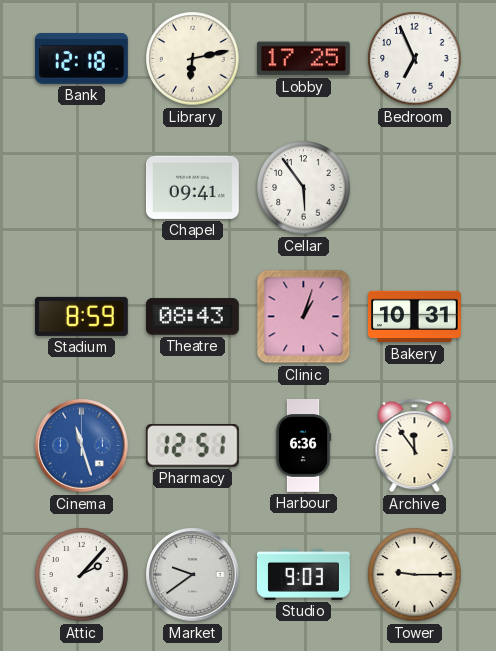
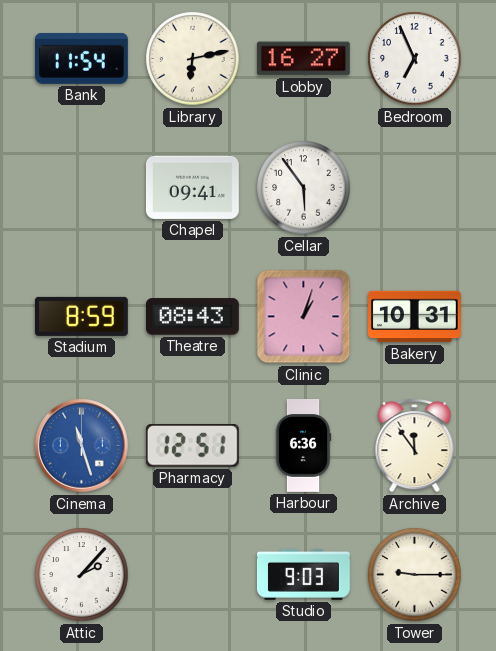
Bank: 12:18 -> 11:54 (81, 58)
Lobby: 17:25 -> 16:27 (303, 59)
Market: 9:39 -> none (193, 575)
